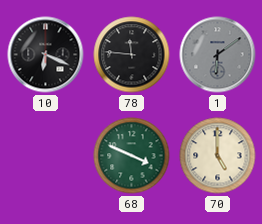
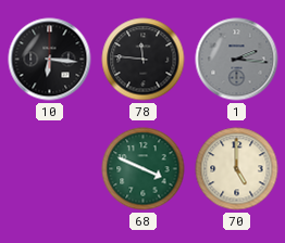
10: 6:19 -> 6:16 (50, 60)
1: 6:09 -> 2:16 (237, 60)
